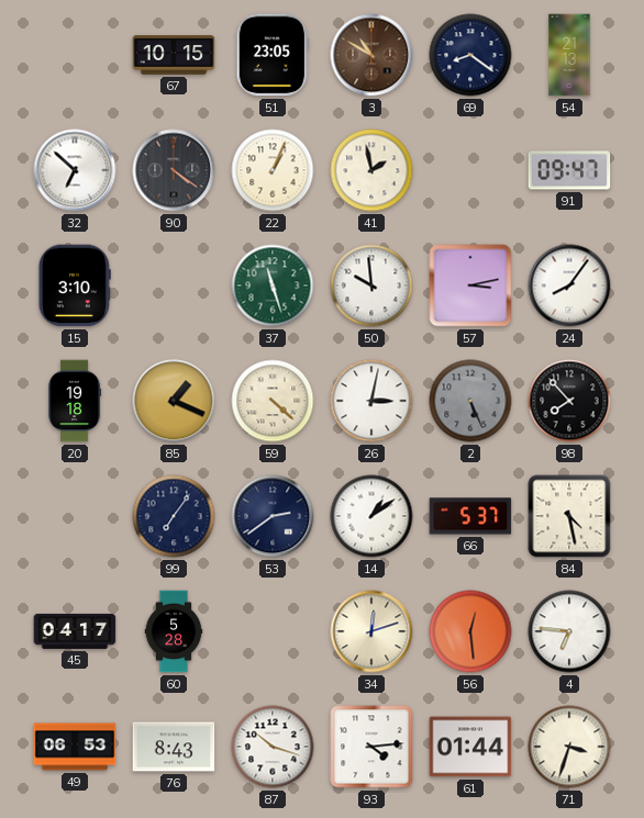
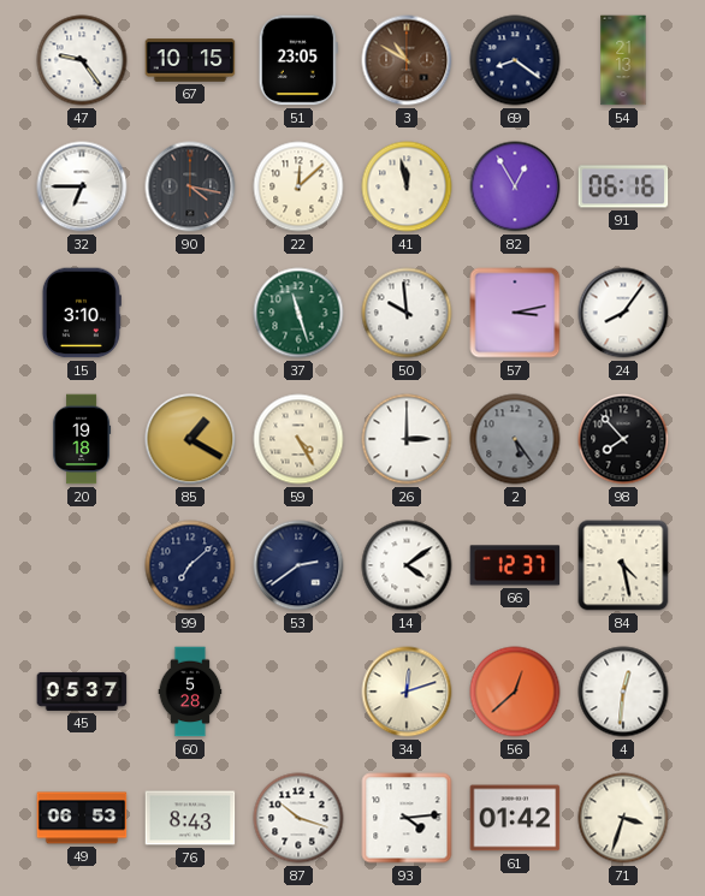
47: none -> 9:24 (82, 60)
32: 6:52 -> 6:45 (82, 186)
90: 4:21 -> 4:17 (190, 186)
22: 1:04 -> 12:08 (298, 186)
41: 1:58 -> 11:58 (407, 186)
82: none -> 12:55 (515, 186)
91: 09:47 -> 06:16 (623, 186)
85: 1:19 -> 1:20 (190, 439)
59: 4:22 -> 4:25 (298, 439)
26: 3:02 -> 3:00 (407, 439)
2: 5:26 -> 5:24 (515, 439)
99: 7:06 -> 7:08 (190, 565)
14: 1:09 -> 4:09 (407, 565)
66: 5:37 -> 12:37 (515, 565)
45: 04:17 -> 05:37 (82, 692)
56: 12:29 -> 12:38 (515, 692)
4: 6:46 -> 12:31 (623, 692)
61: 01:44 -> 01:42 (515, 818)
